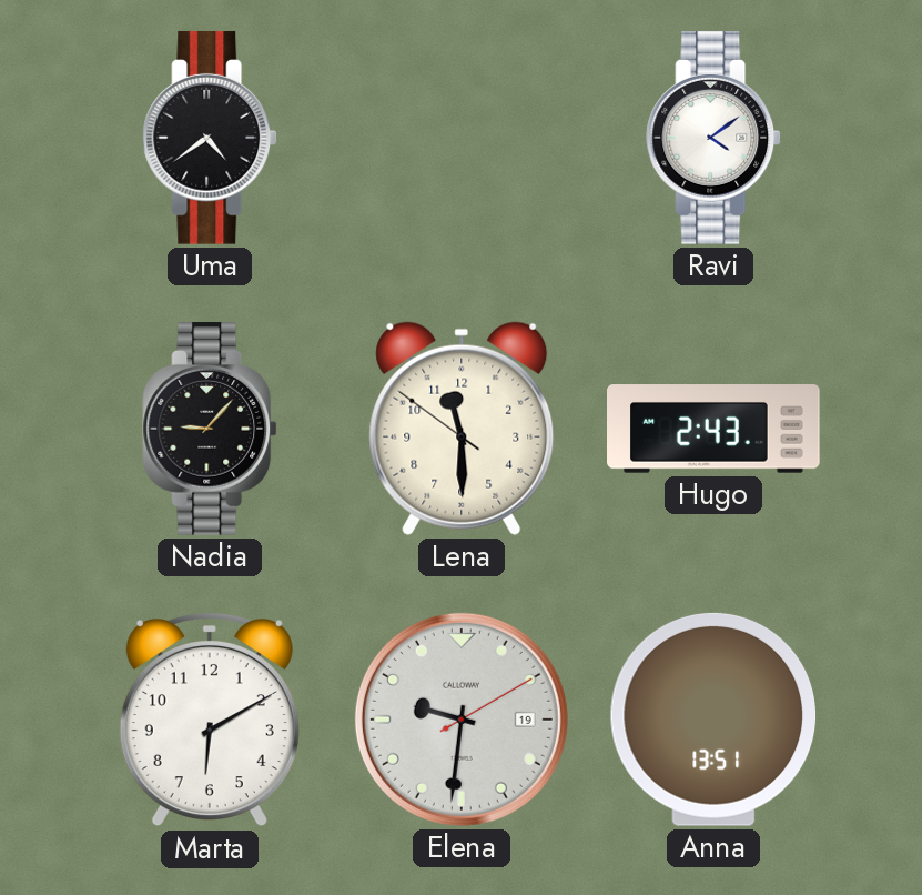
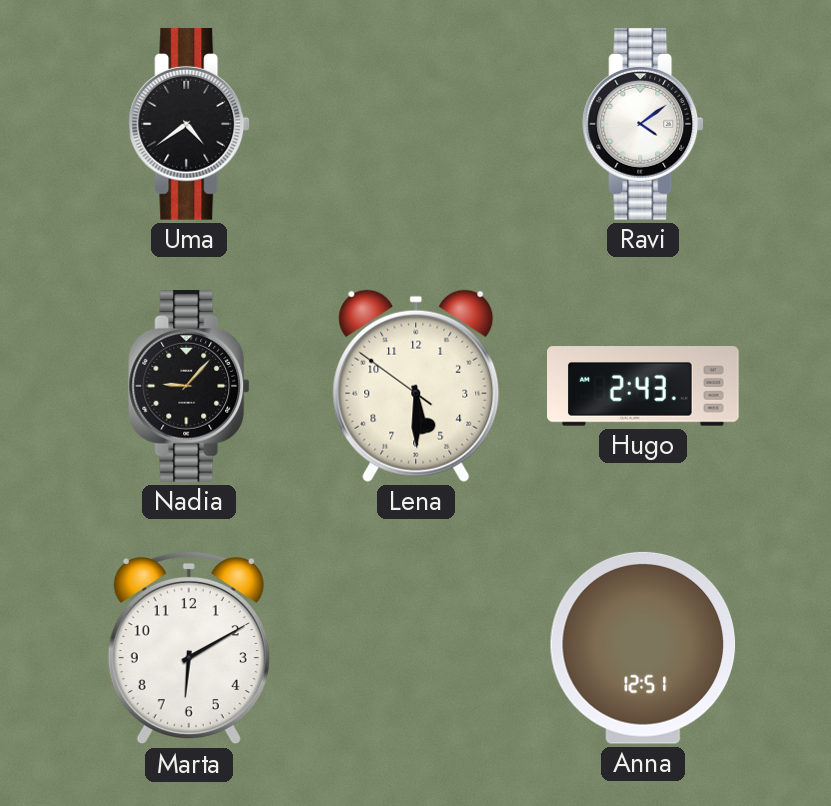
Lena: 11:29 -> 5:29 (416, 386)
Elena: 9:31 -> none (462, 720)
Anna: 13:51 -> 12:51 (643, 648)
